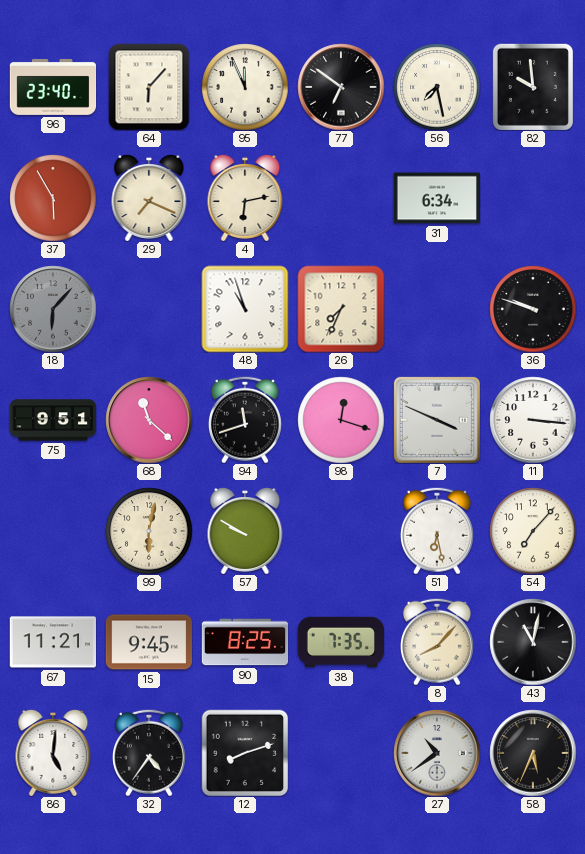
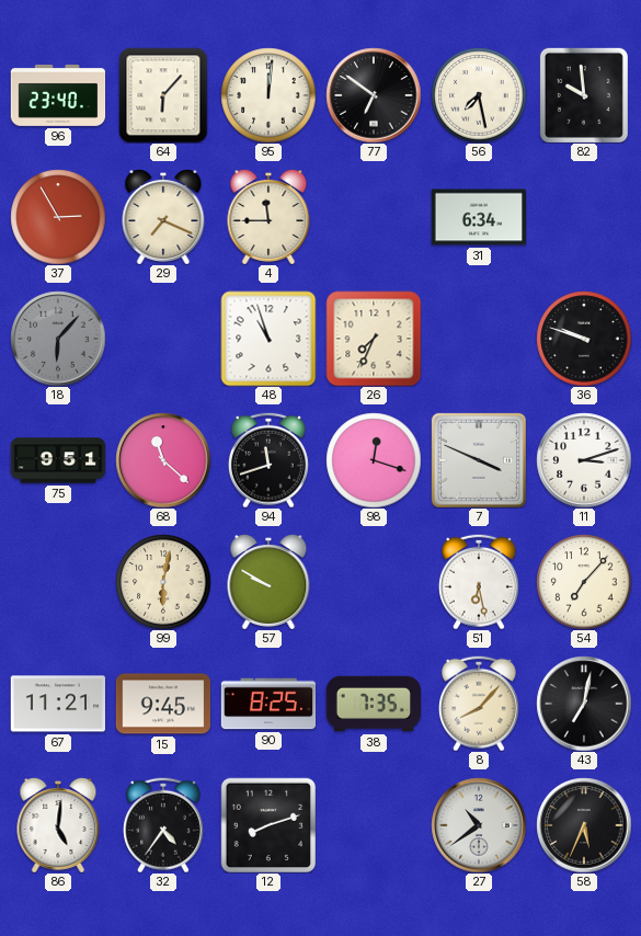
95: 11:56 -> 12:01 (268, 95)
37: 5:55 -> 2:55 (58, 217)
4: 6:13 -> 11:45 (268, 217)
11: 3:16 -> 3:12 (584, 460)
43: 11:02 -> 7:02 (584, 704)
